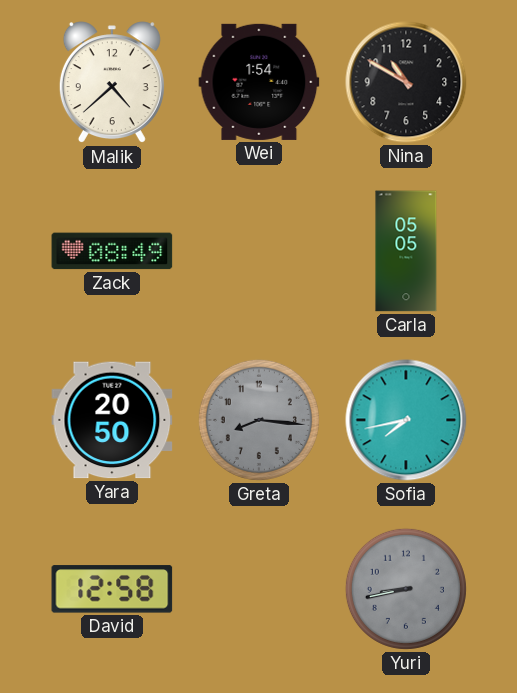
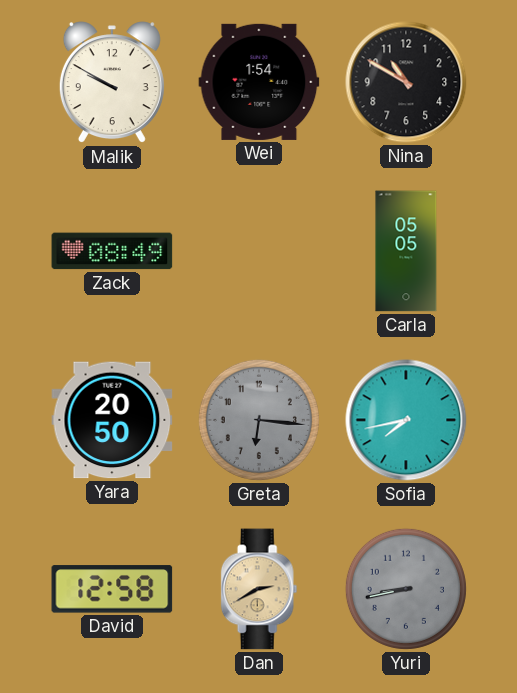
Malik: 4:38 -> 9:50 (112, 83)
Greta: 8:16 -> 6:16 (259, 420)
Dan: none -> 2:40 (259, 589)
